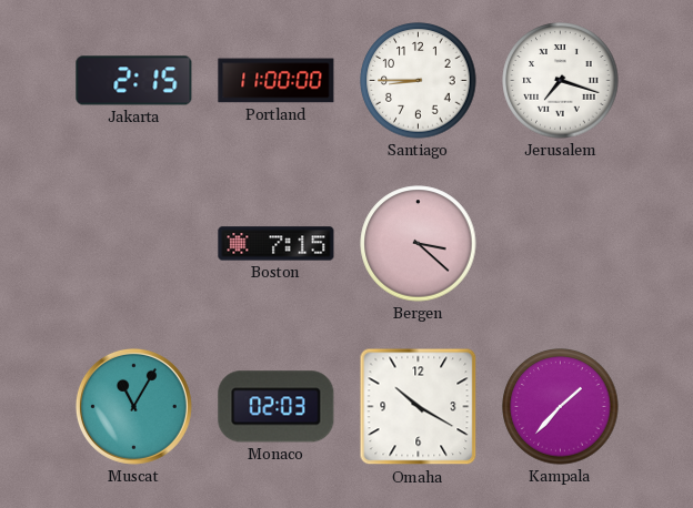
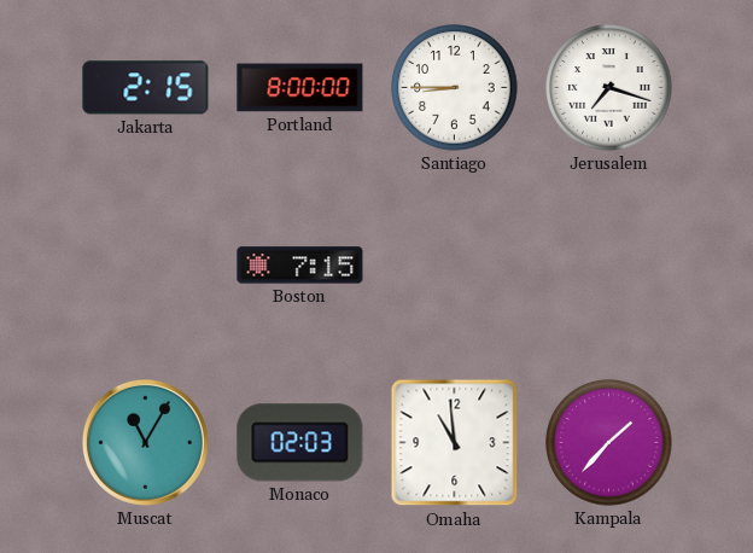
Portland: 11:00 -> 8:00 (300, 88)
Bergen: 3:22 -> none (419, 244)
Omaha: 10:20 -> 10:59 (455, 443)
